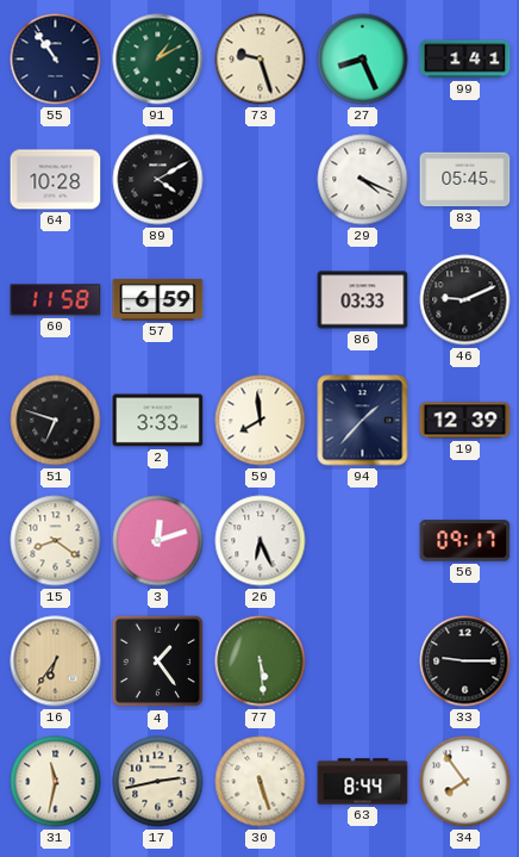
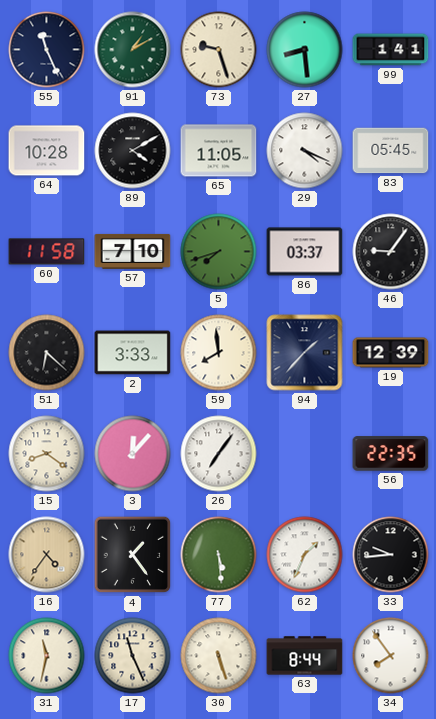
55: 10:54 -> 11:26 (47, 50)
27: 8:26 -> 8:29 (305, 50)
65: none -> 11:05 (219, 151)
57: 6:59 -> 7:10 (133, 251)
5: none -> 7:42 (219, 252)
86: 03:33 -> 03:37 (305, 252)
46: 9:11 -> 9:06 (391, 252)
51: 6:48 -> 6:22 (47, 353)
3: 12:12 -> 12:07 (133, 454)
26: 6:26 -> 7:06 (219, 454)
56: 09:17 -> 22:35 (391, 454)
16: 6:36 -> 4:36 (47, 555)
62: none -> 1:34 (305, 555)
33: 9:15 -> 9:44 (391, 555)
17: 2:43 -> 11:26 (133, 656)
